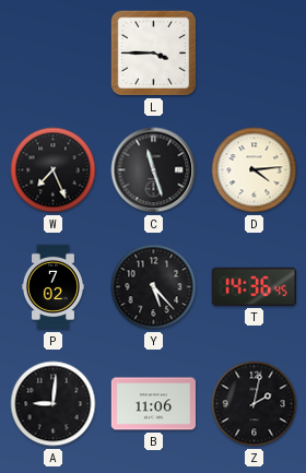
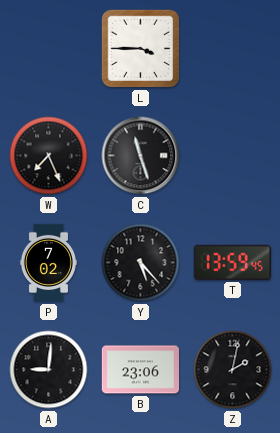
D: 4:14 -> none (255, 170)
T: 14:36 -> 13:59 (232, 262)
B: 11:06 -> 23:06 (140, 370)
